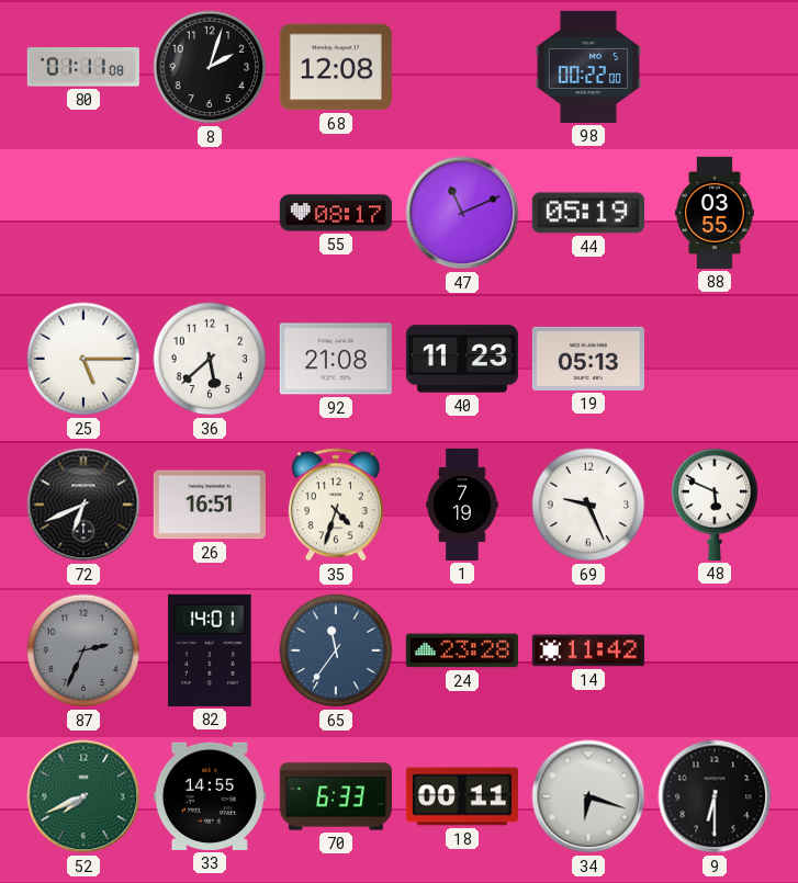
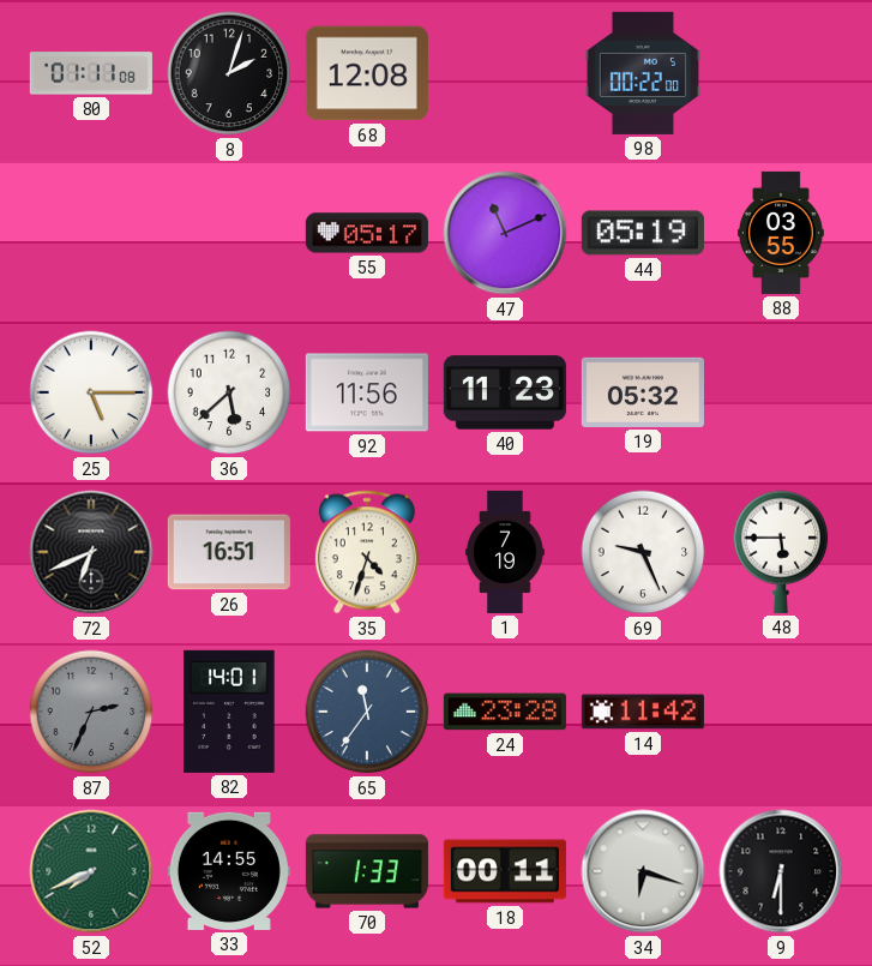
55: 08:17 -> 05:17 (367, 233)
92: 21:08 -> 11:56 (367, 392)
19: 05:13 -> 05:32 (643, 392)
48: 5:49 -> 5:45 (781, 552)
70: 6:33 -> 1:33 (367, 871)
